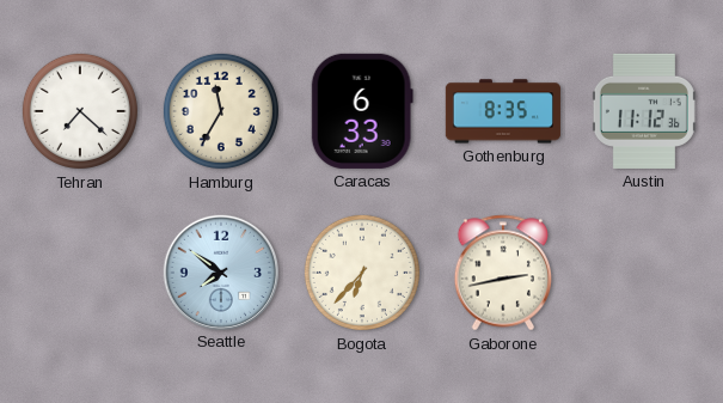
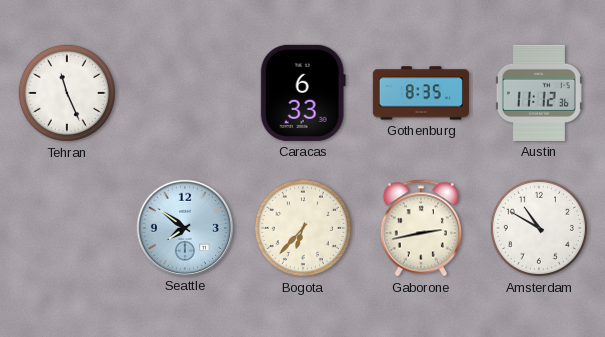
Tehran: 7:22 -> 11:26 (67, 93)
Hamburg: 11:35 -> none (221, 111)
Amsterdam: none -> 10:50 (539, 228)
